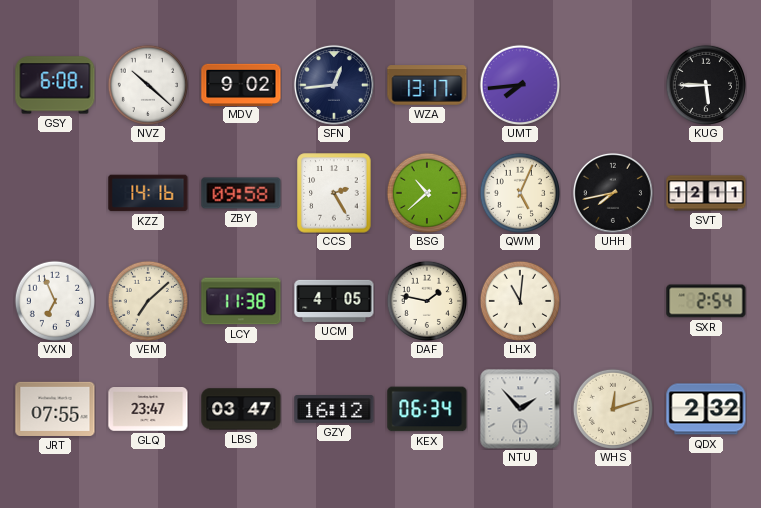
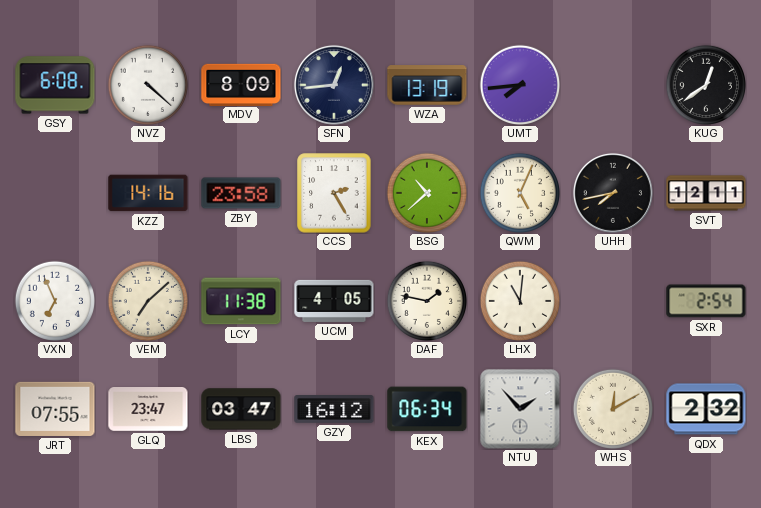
NVZ: 10:22 -> 4:22 (147, 84)
MDV: 9:02 -> 8:09 (241, 84)
WZA: 13:17 -> 13:19 (427, 85)
KUG: 5:45 -> 12:39 (705, 84)
ZBY: 09:58 -> 23:58 (241, 193)
WHS: 12:12 -> 12:10 (612, 408)
